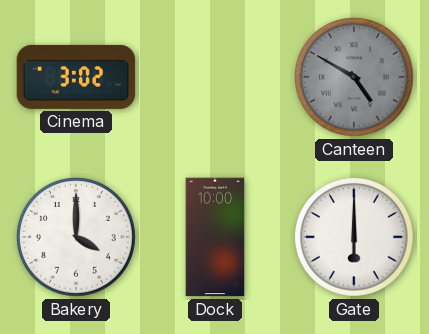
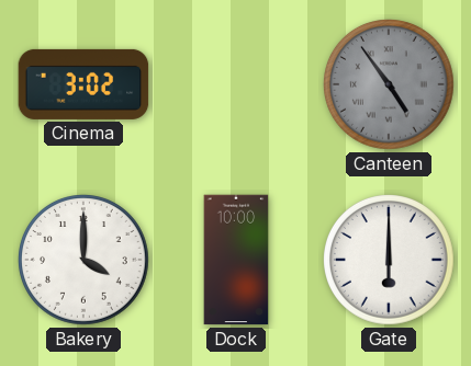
Canteen: 4:50 -> 4:54 (390, 85)
